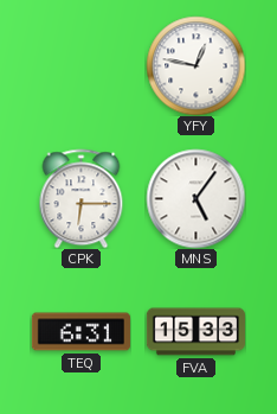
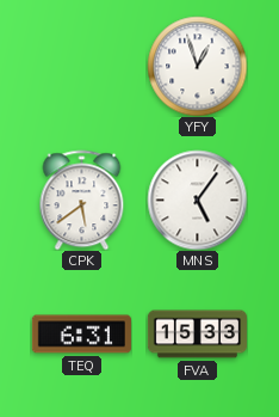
YFY: 12:47 -> 12:57 (197, 66)
CPK: 6:15 -> 5:39 (82, 200)
